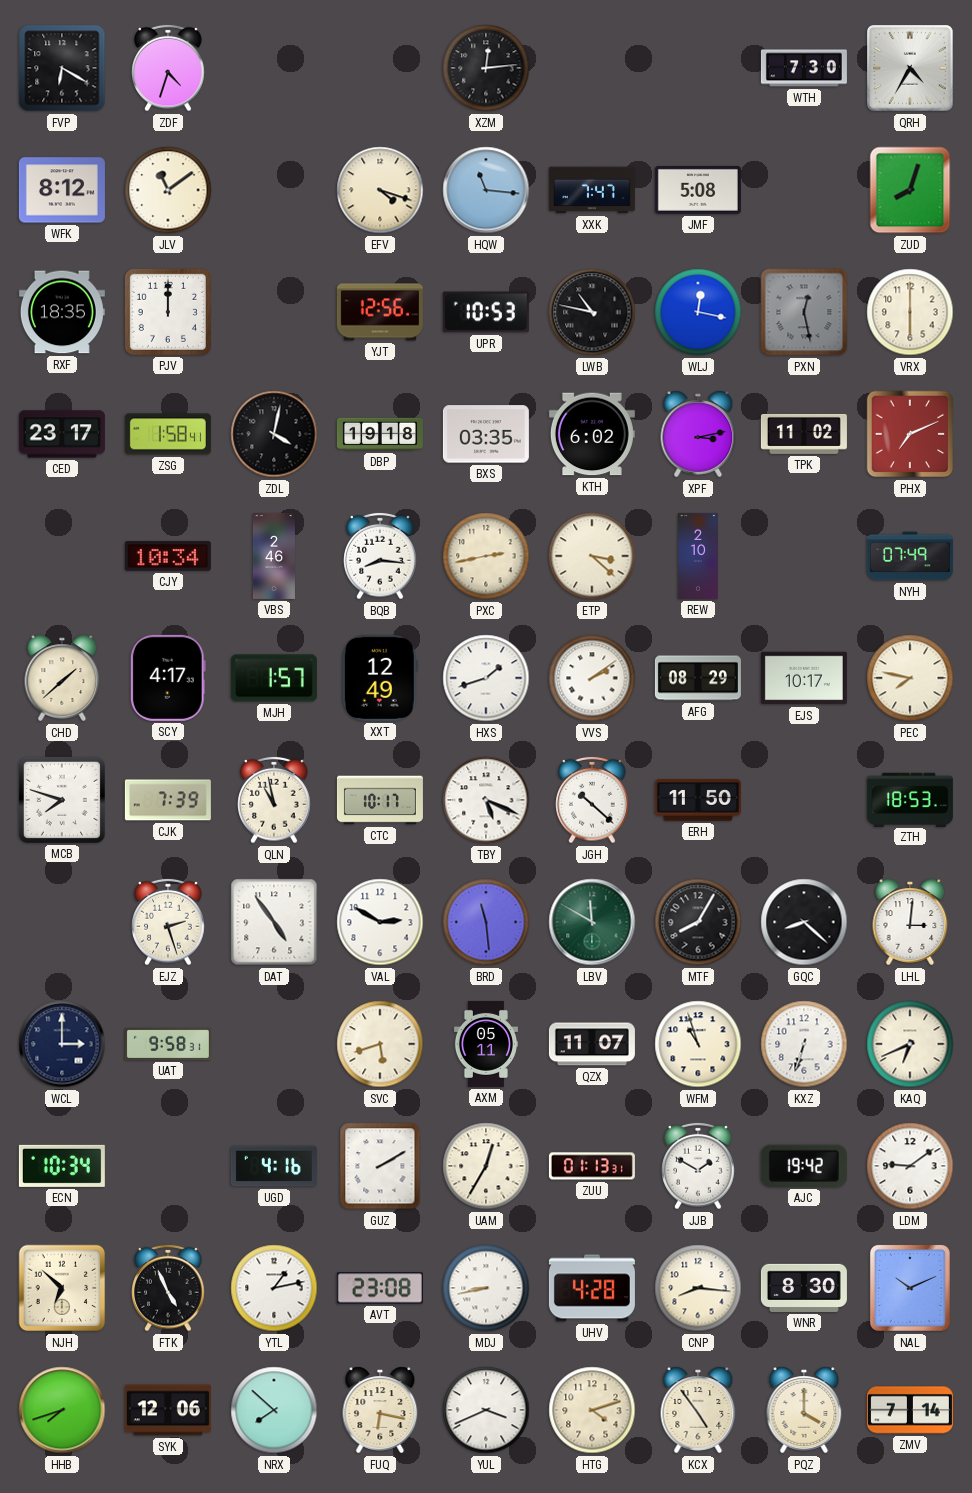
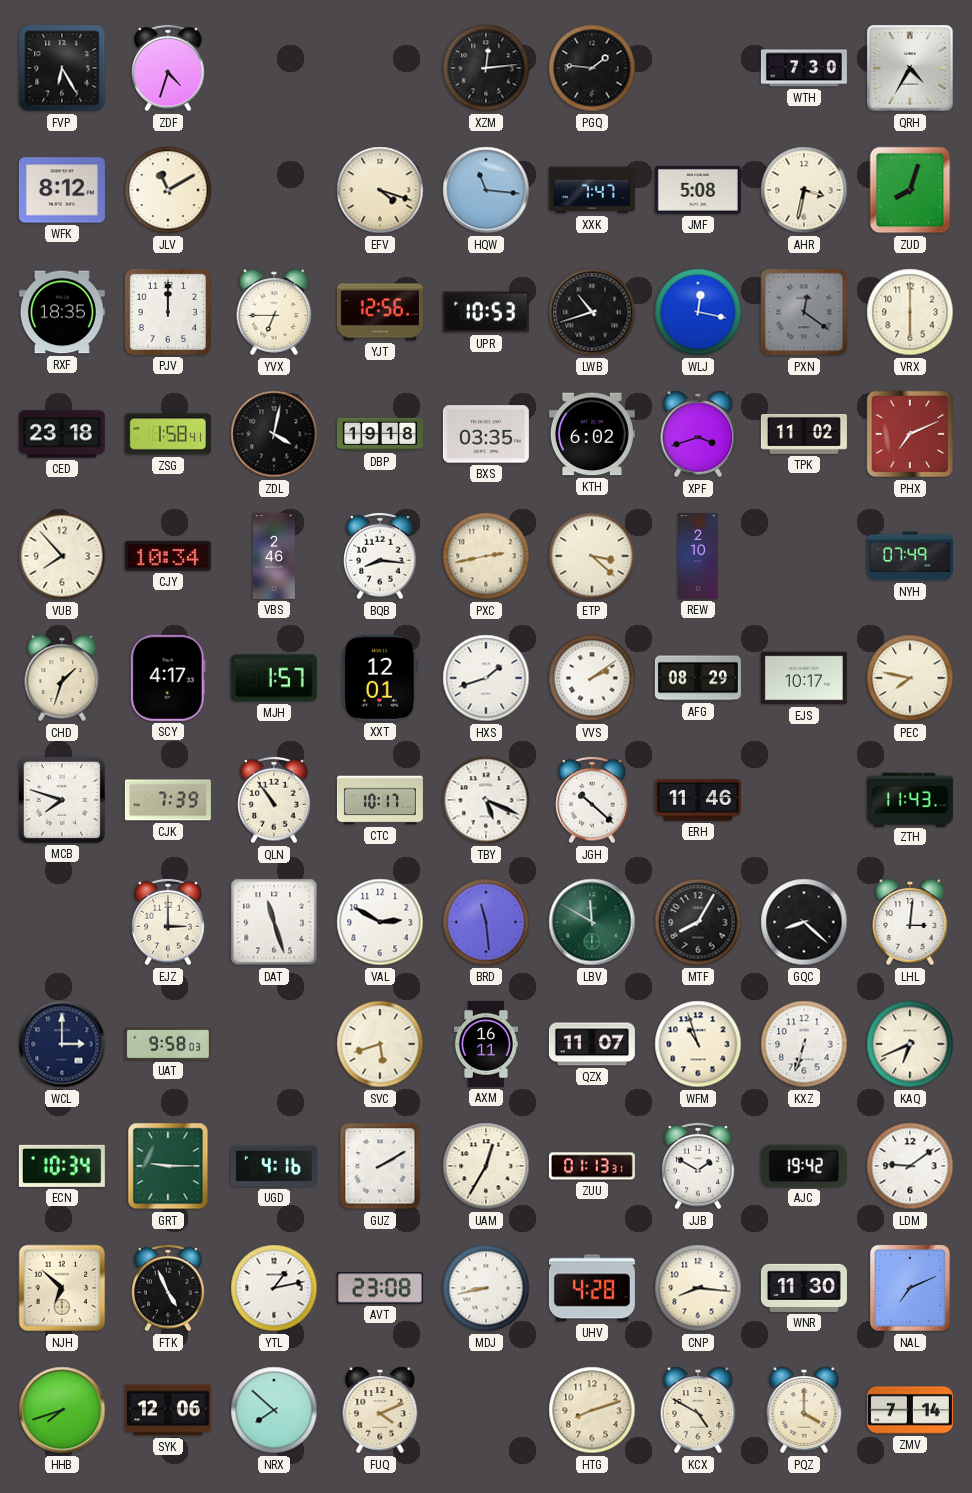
FVP: 6:20 -> 6:25 (62, 68)
PGQ: none -> 1:46 (592, 68)
JLV: 11:09 -> 11:10 (168, 190)
AHR: none -> 3:32 (804, 190)
YVX: none -> 6:45 (274, 312)
LWB: 10:47 -> 10:42 (592, 312)
PXN: 12:28 -> 12:21 (804, 312)
CED: 23:17 -> 23:18 (62, 434)
XPF: 3:13 -> 3:42 (698, 434)
VUB: none -> 7:53 (62, 556)
CHD: 1:38 -> 1:33 (62, 678)
XXT: 12:49 -> 12:01 (380, 678)
QLN: 10:58 -> 10:54 (274, 800)
ERH: 11:50 -> 11:46 (698, 800)
ZTH: 18:53 -> 11:43 (910, 799)
EJZ: 2:27 -> 3:00 (168, 922)
DAT: 4:54 -> 11:27 (274, 922)
UAT: 9:58:31 -> 9:58:03 (168, 1044)
AXM: 05:11 -> 16:11 (486, 1044)
GRT: none -> 9:15 (168, 1166)
WNR: 8:30 -> 11:30 (804, 1288)
NAL: 10:11 -> 7:11 (910, 1288)
FUQ: 6:17 -> 4:11 (380, 1410)
YUL: 3:41 -> none (486, 1410)
HTG: 4:12 -> 8:12 (592, 1410)
KCX: 4:54 -> 4:50 (698, 1410)
